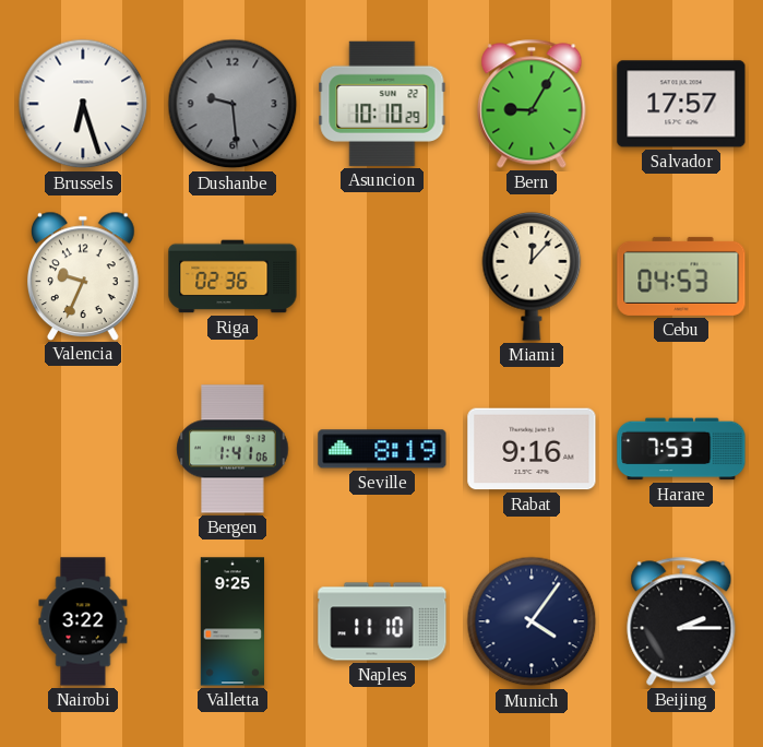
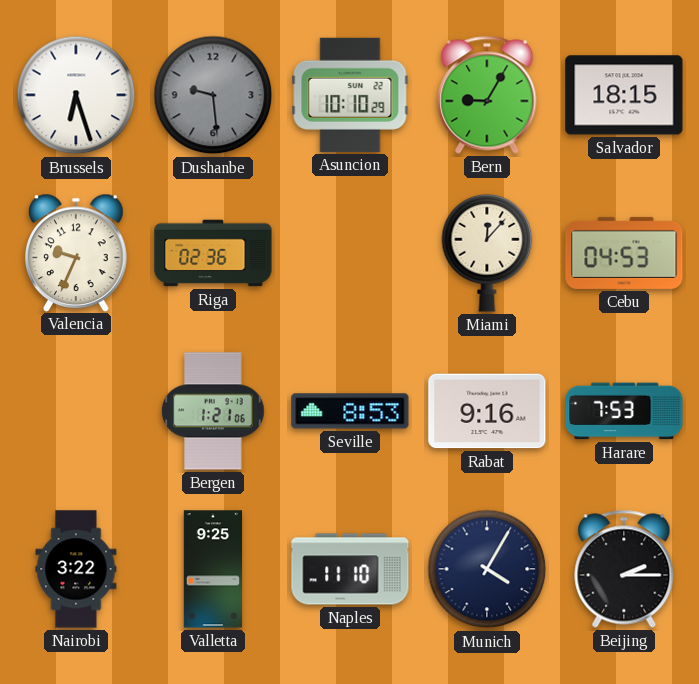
Salvador: 17:57 -> 18:15 (624, 95)
Bergen: 1:41 -> 1:21 (213, 411)
Seville: 8:19 -> 8:53 (350, 411)
Munich: 4:06 -> 4:05 (487, 569)
